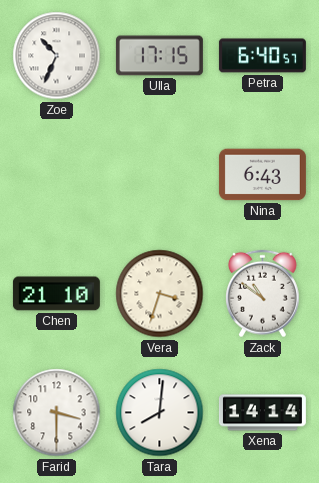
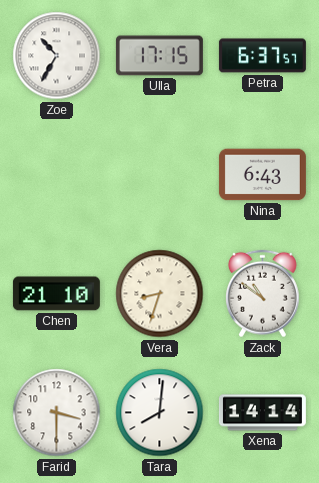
Zoe: 10:34 -> 10:35 (57, 56)
Petra: 6:40 -> 6:37 (262, 56)
Vera: 3:33 -> 8:33 (160, 294)
